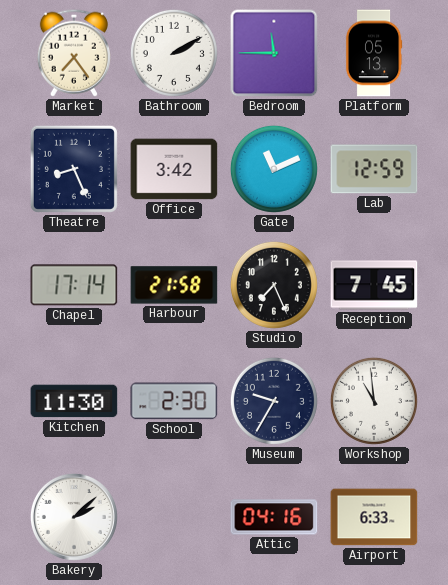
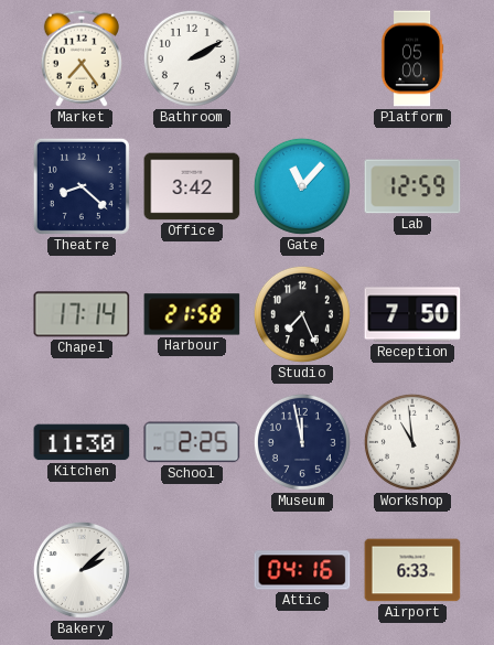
Bedroom: 11:45 -> none (274, 53)
Platform: 05:13 -> 05:00 (412, 58)
Theatre: 8:26 -> 8:22 (82, 186)
Gate: 11:11 -> 11:07 (302, 186)
Reception: 7:45 -> 7:50 (412, 314)
School: 2:30 -> 2:25 (192, 442)
Museum: 9:35 -> 11:58 (302, 442)
